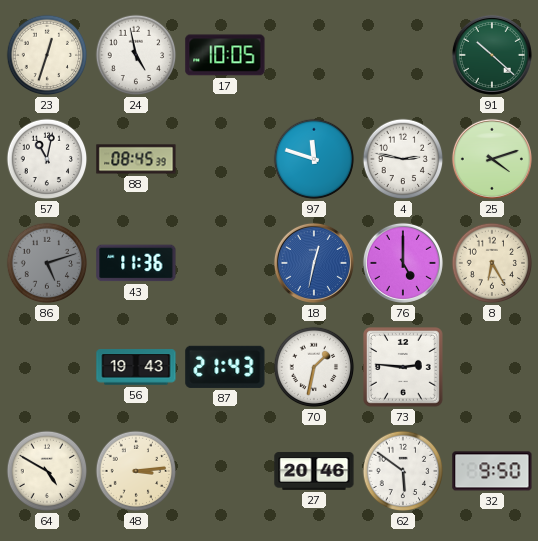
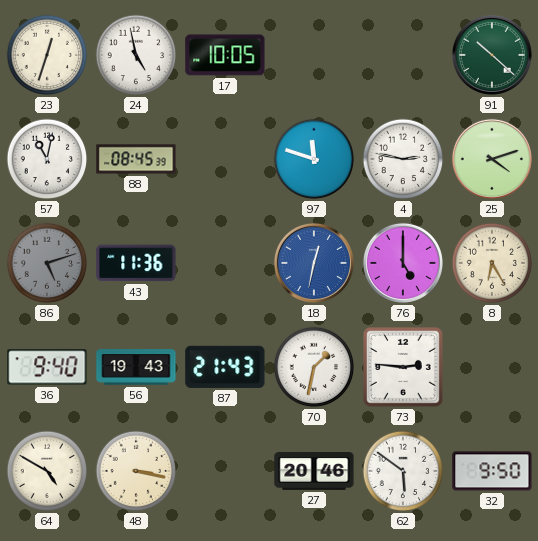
36: none -> 9:40 (47, 367)
48: 3:14 -> 3:17 (136, 471)
